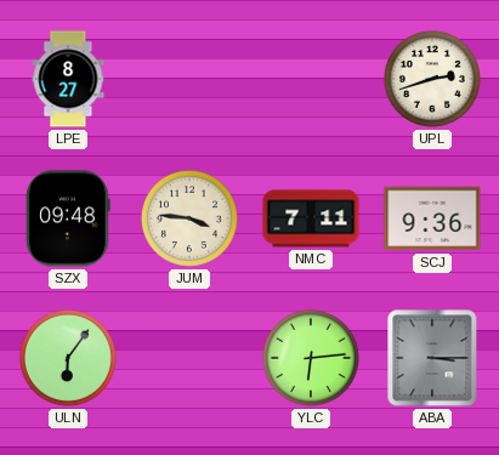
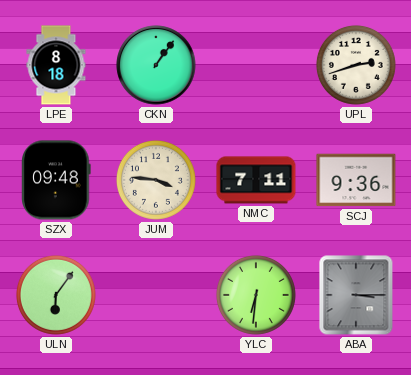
LPE: 8:27 -> 8:18 (56, 65)
CKN: none -> 1:06 (156, 65)
YLC: 6:14 -> 6:31 (256, 295)
